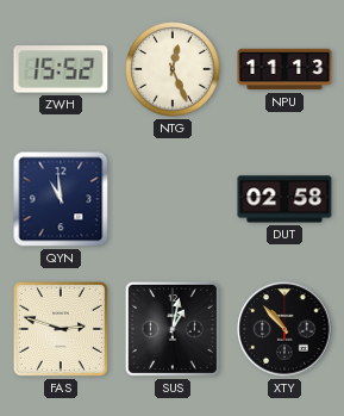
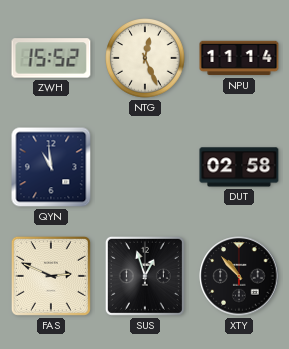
NPU: 11:13 -> 11:14 (239, 58)
FAS: 2:48 -> 2:49 (51, 276)
SUS: 1:02 -> 12:57 (145, 276)
